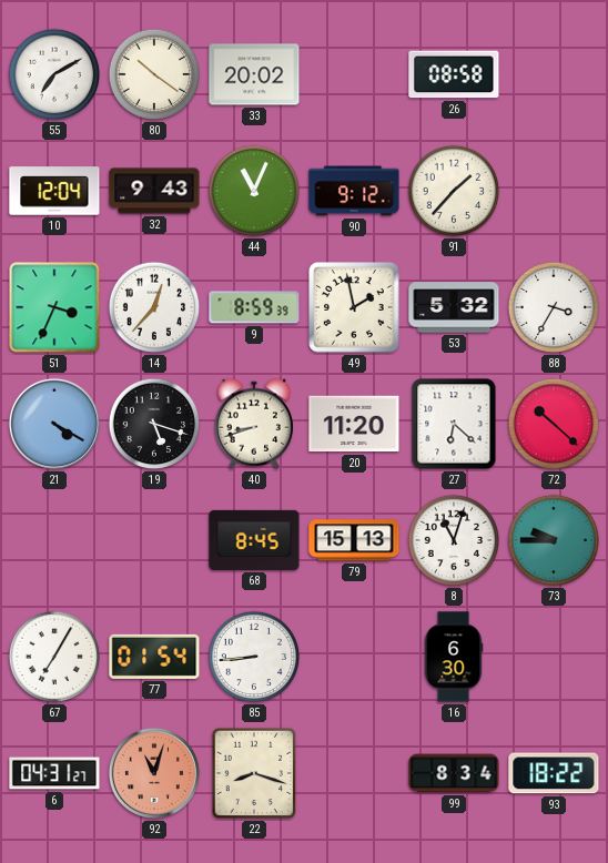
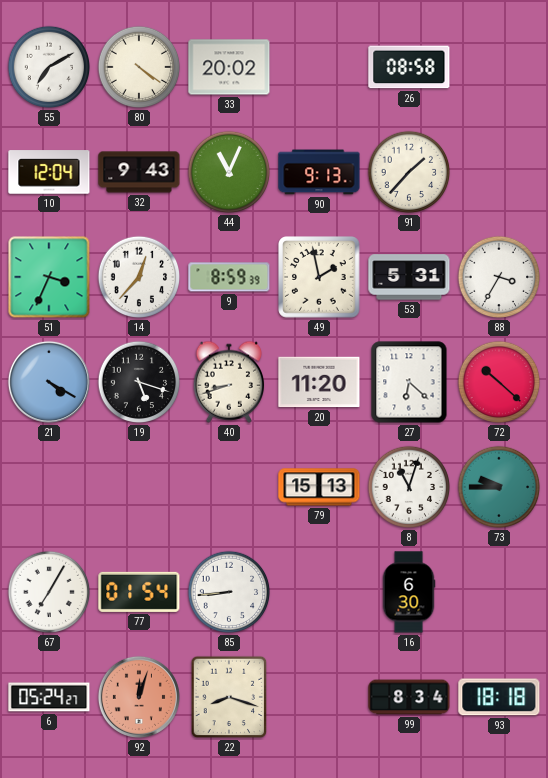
80: 10:21 -> 4:21 (139, 67)
90: 9:12 -> 9:13 (319, 172)
53: 5:32 -> 5:31 (409, 277)
68: 8:45 -> none (254, 540)
6: 04:31 -> 05:24 (49, 697)
92: 11:03 -> 12:03 (139, 697)
93: 18:22 -> 18:18 (499, 697)
